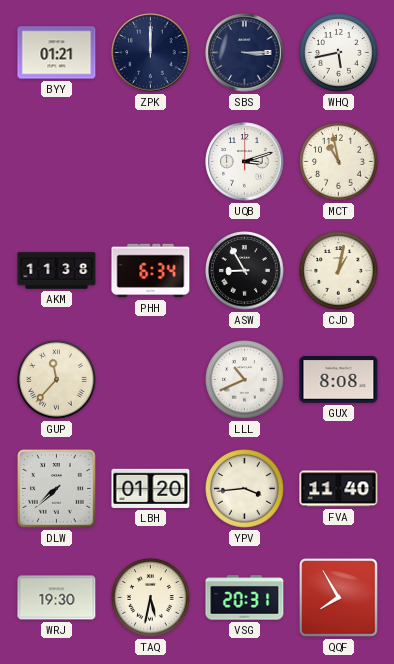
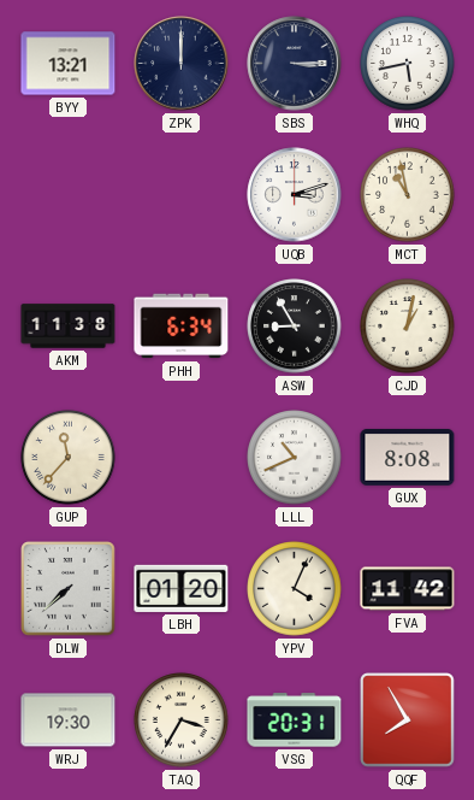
BYY: 01:21 -> 13:21 (69, 64)
YPV: 3:44 -> 4:04 (295, 589)
FVA: 11:40 -> 11:42 (408, 589)
TAQ: 5:32 -> 3:35 (182, 720)
